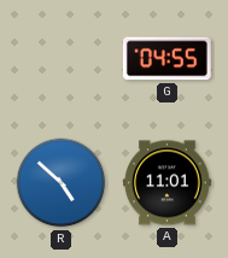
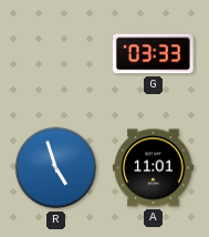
G: 04:55 -> 03:33 (153, 54)
R: 4:52 -> 4:57 (56, 168)
